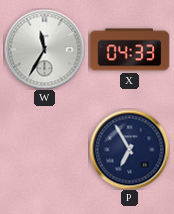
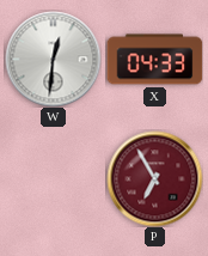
W: 11:35 -> 12:31 (53, 59)
P dial: navy -> burgundy (154, 178)
